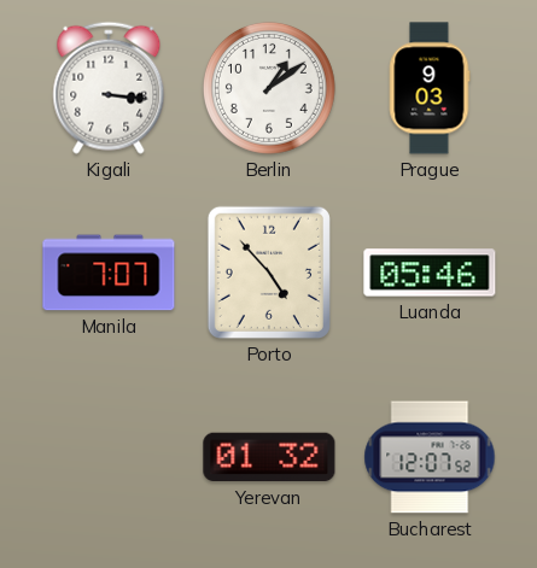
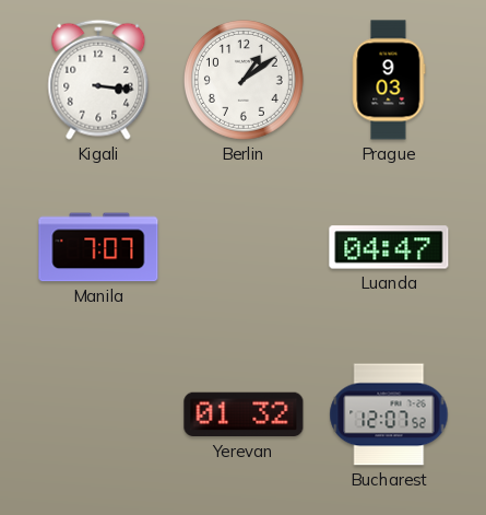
Porto: 4:53 -> none (269, 273)
Luanda: 05:46 -> 04:47 (389, 247)
